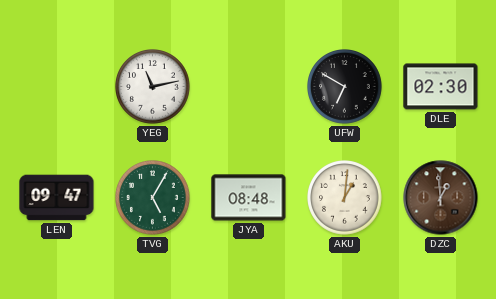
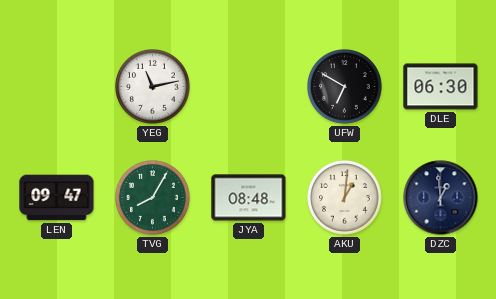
DLE: 02:30 -> 06:30 (441, 87)
TVG: 5:05 -> 8:05 (153, 198)
DZC dial: brown -> navy (441, 198)
